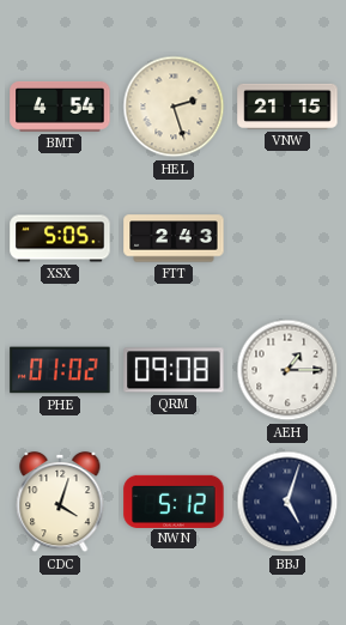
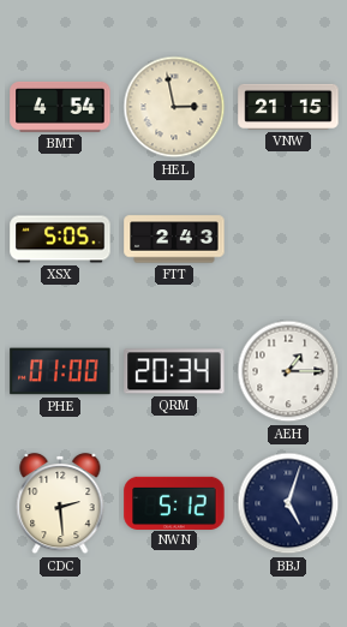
HEL: 2:27 -> 2:58 (174, 107)
PHE: 01:02 -> 01:00 (60, 371)
QRM: 09:08 -> 20:34 (174, 371)
CDC: 4:03 -> 2:29 (60, 503)
